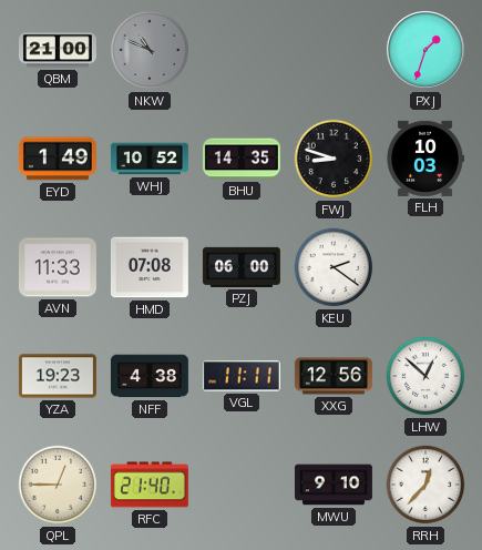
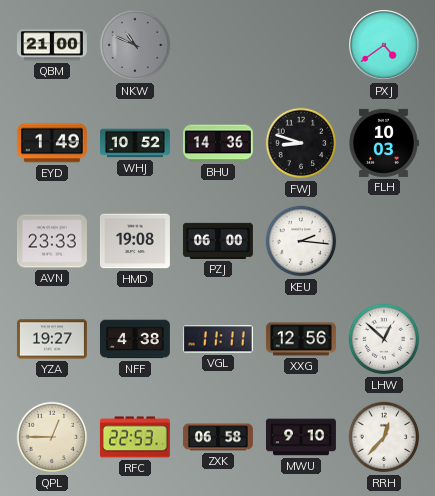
PXJ: 1:33 -> 4:39 (385, 46)
BHU: 14:35 -> 14:36 (218, 143)
AVN: 11:33 -> 23:33 (52, 241)
HMD: 07:08 -> 19:08 (135, 241)
KEU: 2:21 -> 2:16 (301, 241)
YZA: 19:23 -> 19:27 (52, 339)
RFC: 21:40 -> 22:53 (135, 437)
ZXK: none -> 06:58 (218, 437)
